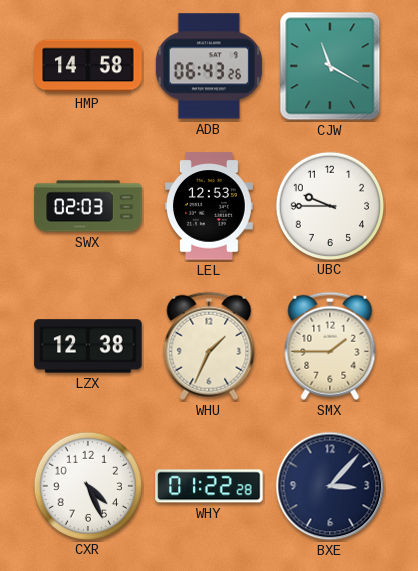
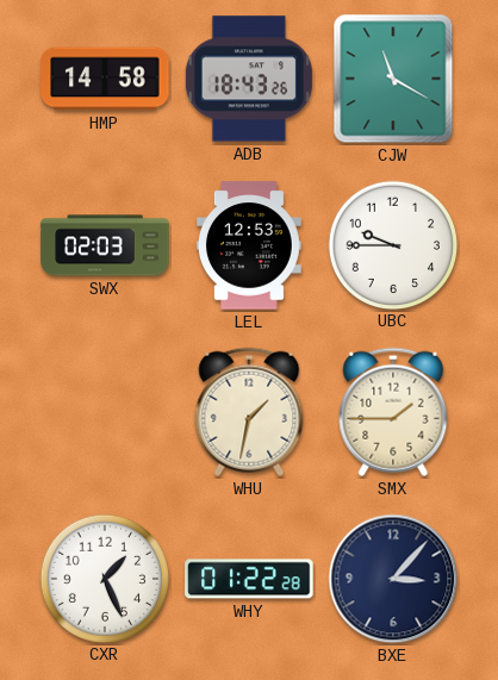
ADB: 06:43 -> 18:43 (249, 79)
LZX: 12:38 -> none (88, 346)
WHU: 1:34 -> 1:32 (249, 412)
CXR: 4:26 -> 1:26 (104, 578)
